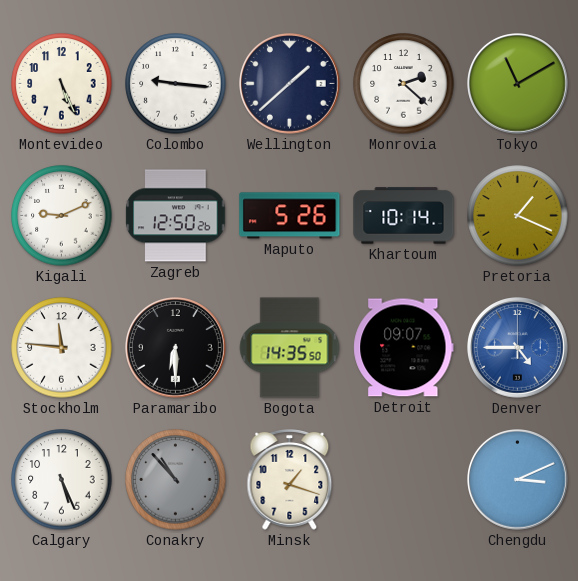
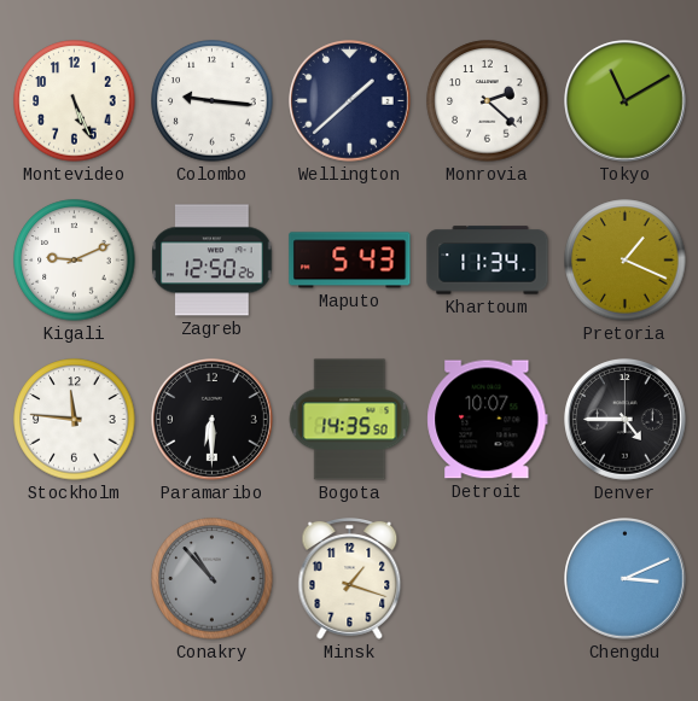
Maputo: 5:26 -> 5:43 (350, 261)
Khartoum: 10:14 -> 11:34 (488, 261)
Detroit: 09:07 -> 10:07 (488, 420)
Denver dial: blue -> black (626, 420)
Calgary: 5:26 -> none (62, 480)
